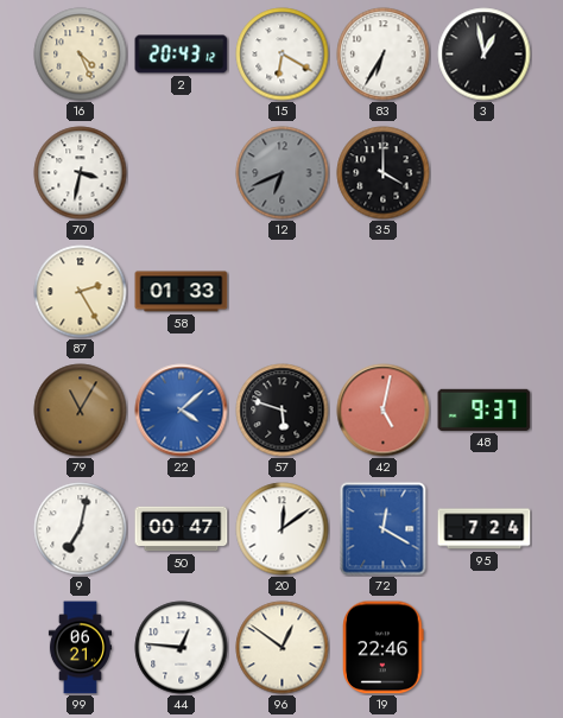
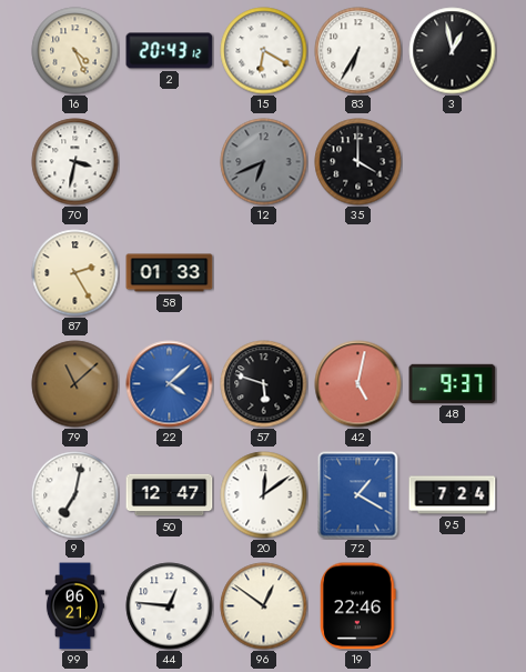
79: 11:05 -> 11:08 (75, 384)
50: 00:47 -> 12:47 (170, 495)
72: 12:20 -> 1:20 (358, 495)
